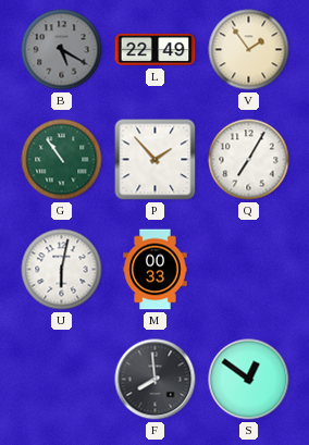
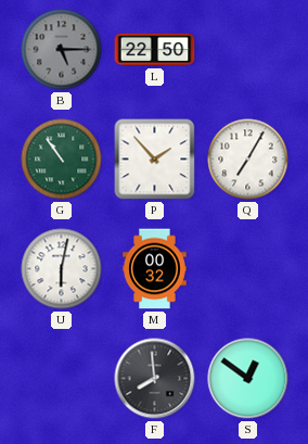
B: 5:20 -> 5:15 (62, 50)
L: 22:49 -> 22:50 (155, 50)
V: 1:54 -> none (249, 50)
M: 00:33 -> 00:32 (155, 269)
